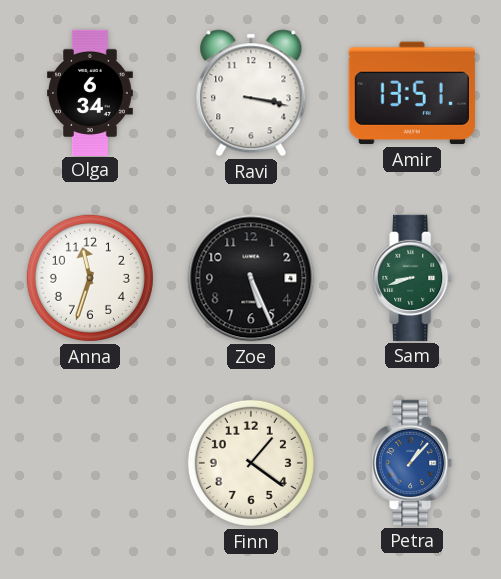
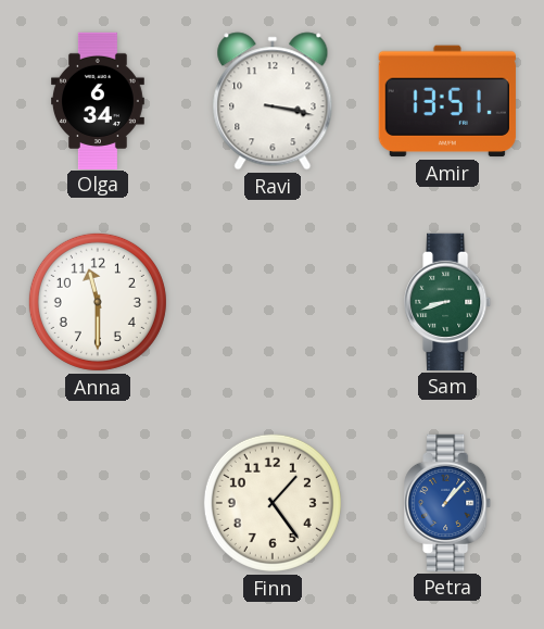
Anna: 11:33 -> 11:30 (98, 302)
Zoe: 5:26 -> none (251, 278)
Finn: 1:21 -> 1:24 (273, 503)
